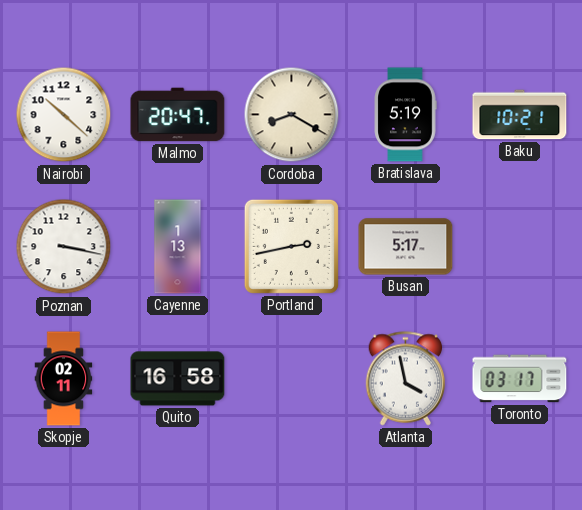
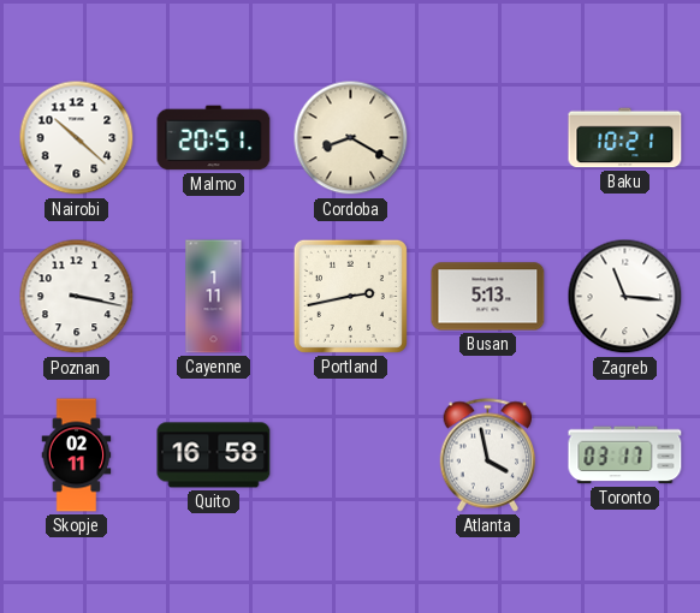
Malmo: 20:47 -> 20:51 (214, 138)
Bratislava: 5:19 -> none (405, 115)
Cayenne: 1:13 -> 1:11 (214, 297)
Busan: 5:17 -> 5:13 (488, 297)
Zagreb: none -> 11:16 (625, 297)
